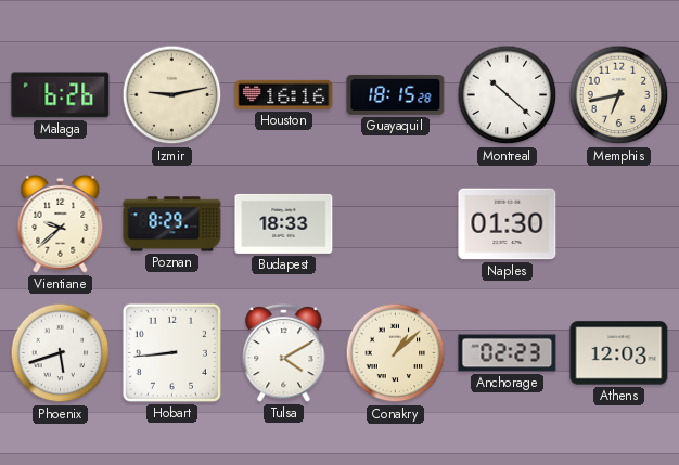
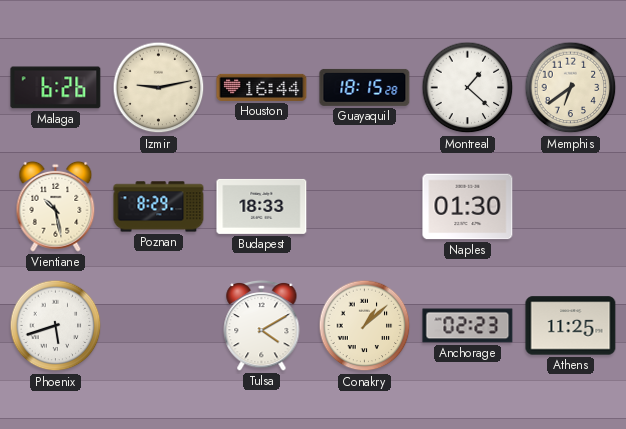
Houston: 16:16 -> 16:44 (262, 87)
Montreal: 10:22 -> 1:22 (468, 88)
Memphis: 6:43 -> 6:39 (571, 88)
Vientiane: 9:38 -> 10:28 (56, 206)
Hobart: 8:44 -> none (171, 352)
Athens: 12:03 -> 11:25 (571, 326)
